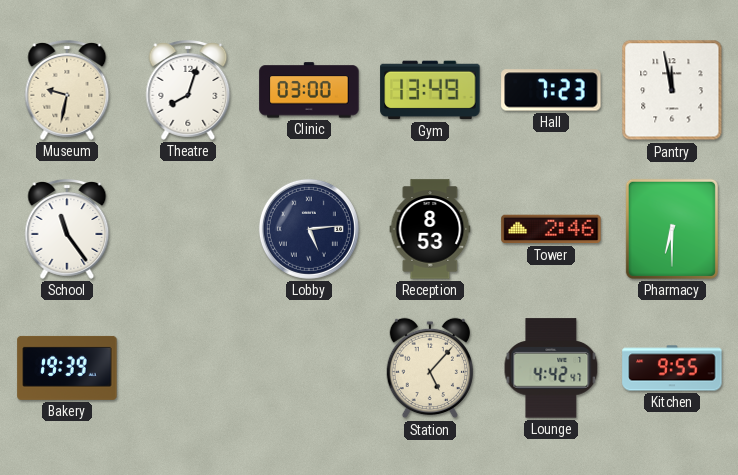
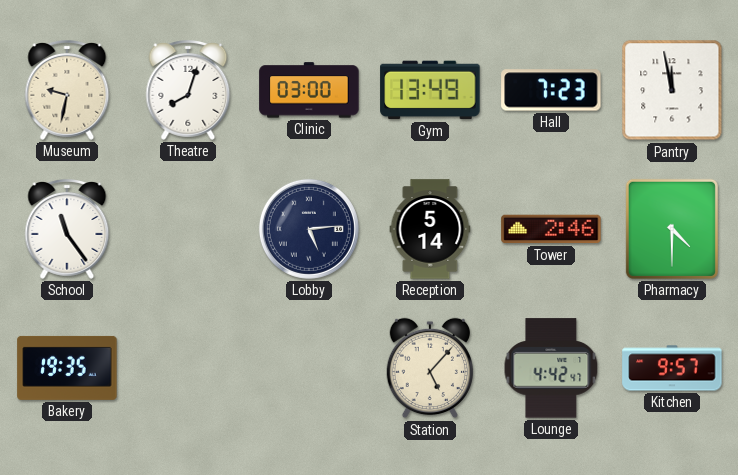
Reception: 8:53 -> 5:14 (430, 229)
Pharmacy: 6:30 -> 4:30 (672, 229)
Bakery: 19:39 -> 19:35 (67, 368)
Kitchen: 9:55 -> 9:57 (672, 368)
